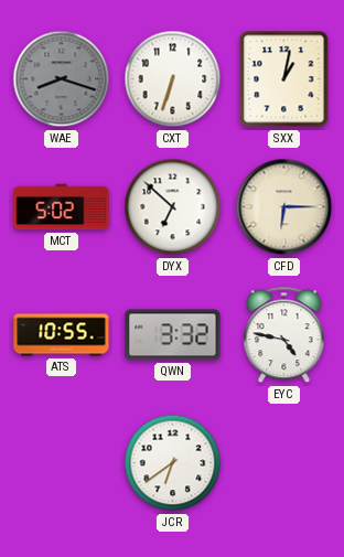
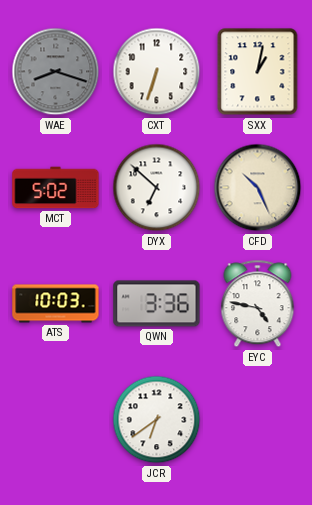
CFD: 6:15 -> 10:26 (258, 188)
ATS: 10:55 -> 10:03 (56, 304)
QWN: 3:32 -> 3:36 (157, 304)
